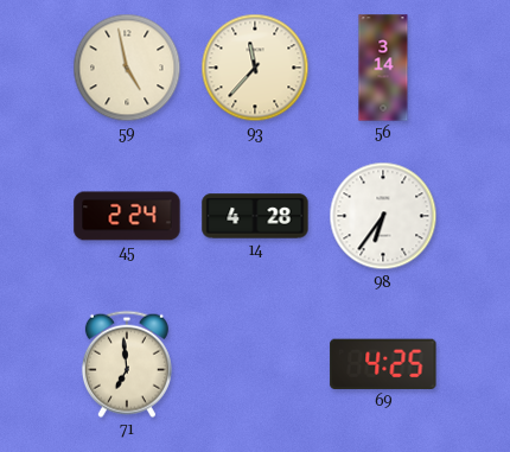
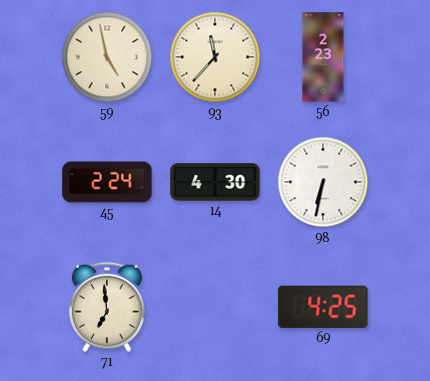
56: 3:14 -> 2:23 (323, 57)
14: 4:28 -> 4:30 (215, 182)
98: 6:36 -> 6:32 (323, 182)
